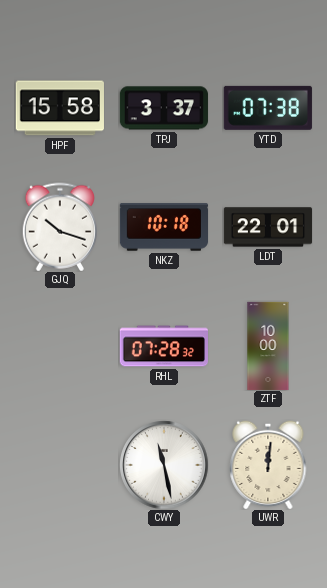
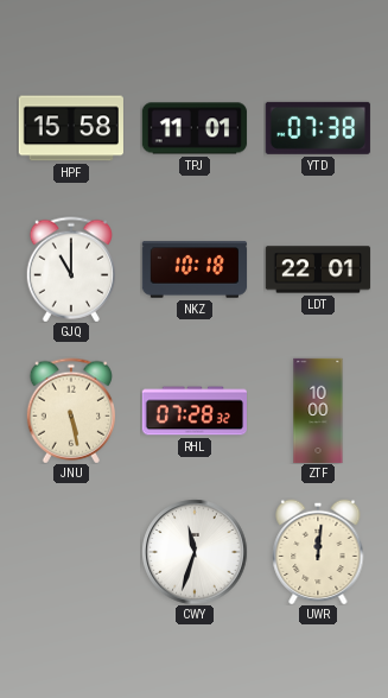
TPJ: 3:37 -> 11:01 (193, 128)
GJQ: 10:18 -> 11:00 (70, 269)
JNU: none -> 5:28 (70, 411)
CWY: 11:28 -> 11:33 (195, 552)
